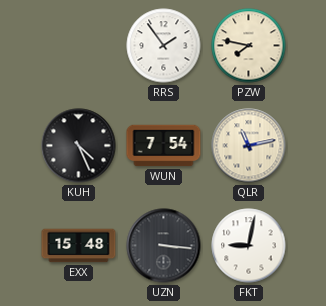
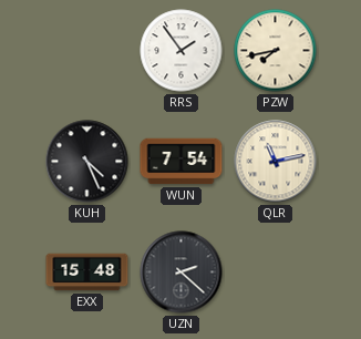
PZW: 7:47 -> 7:43 (276, 51)
UZN: 3:16 -> 2:22 (182, 273)
FKT: 9:02 -> none (249, 246)
